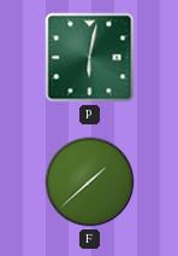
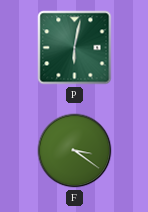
F: 1:38 -> 3:21 (75, 151)
